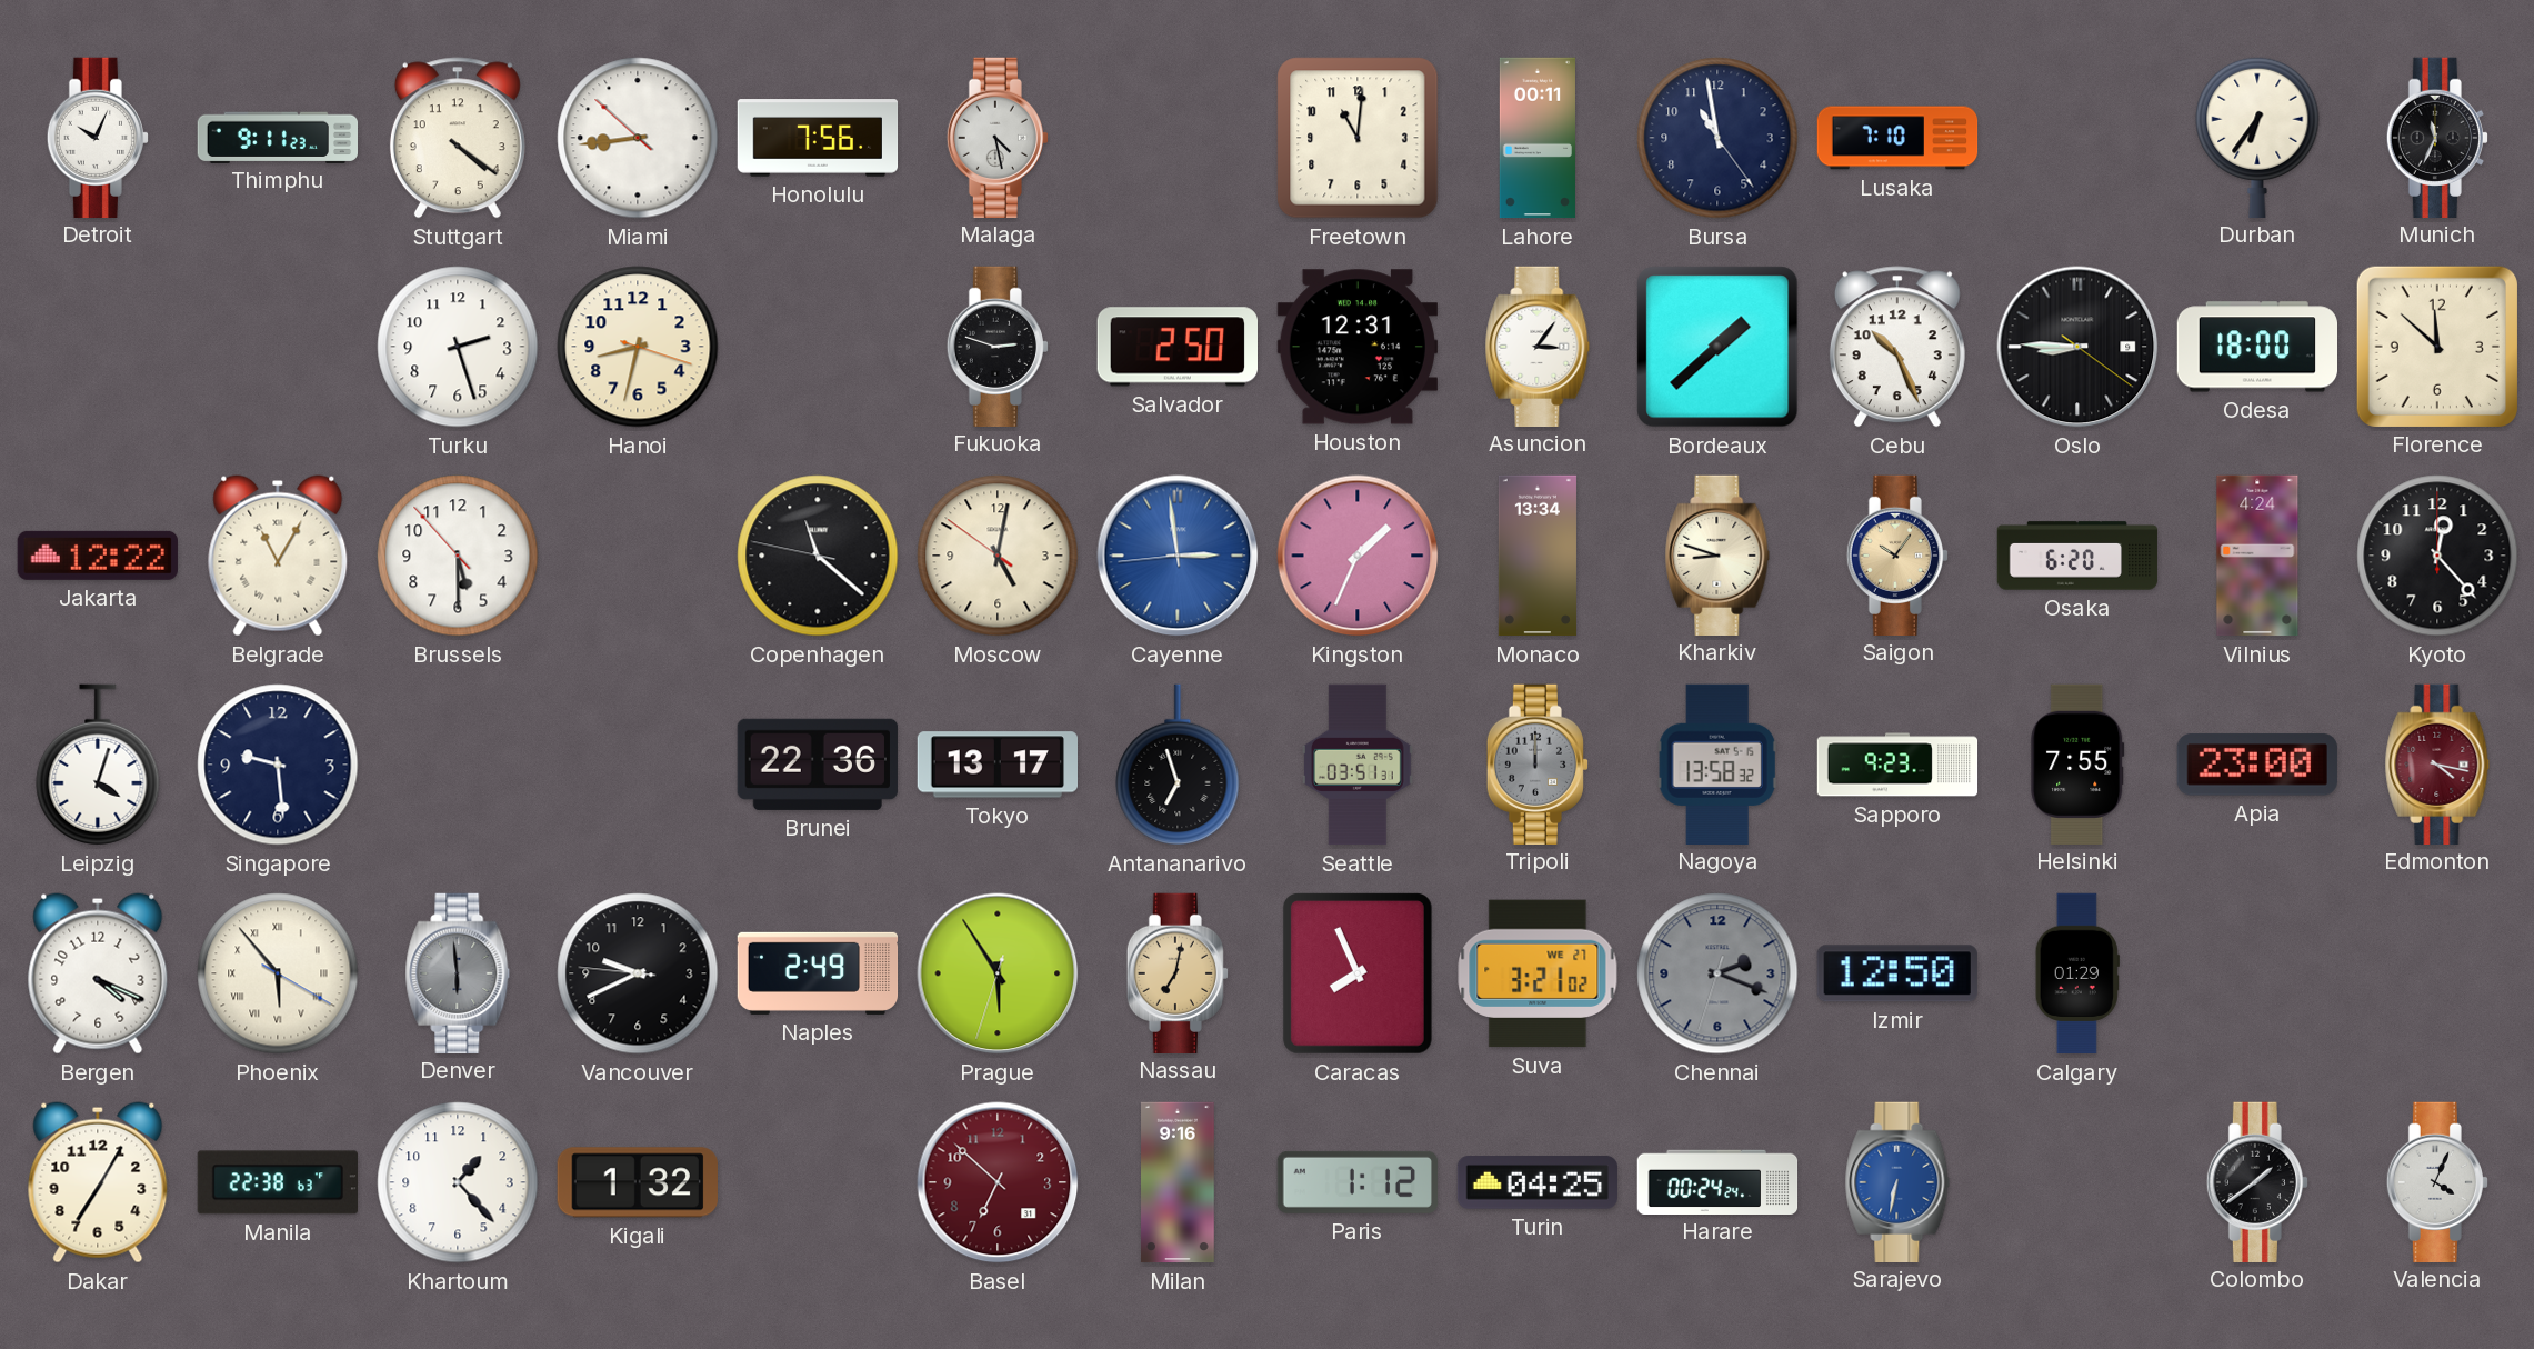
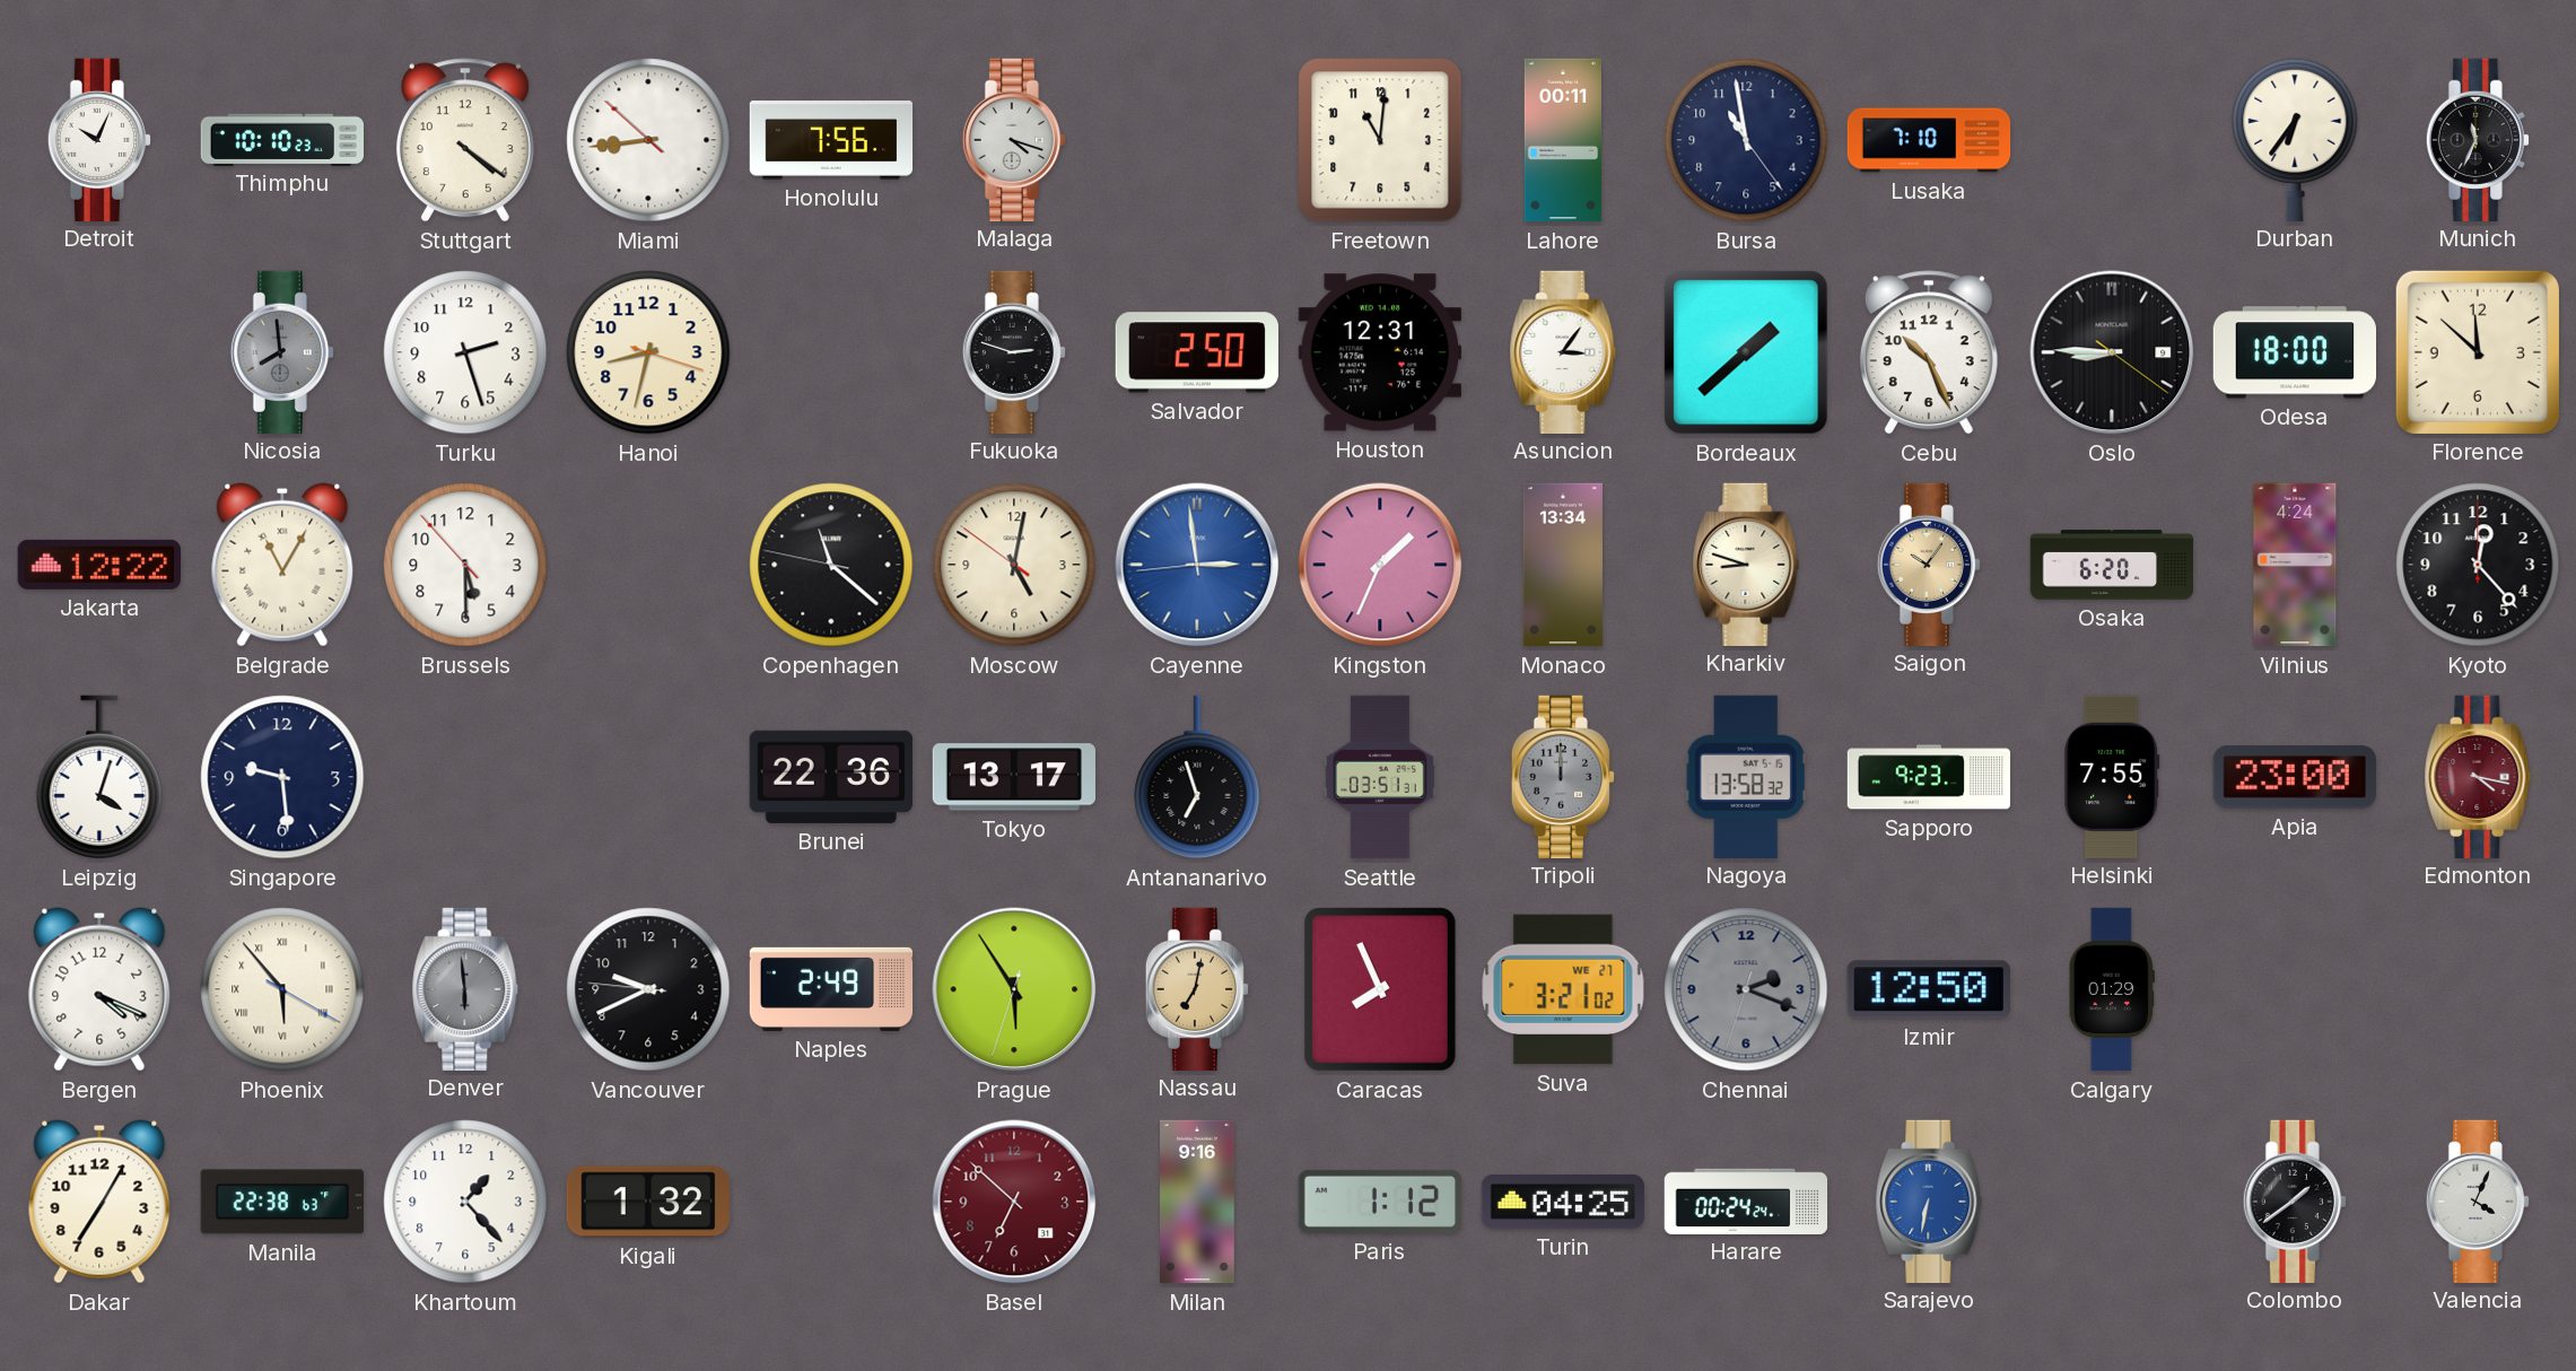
Thimphu: 9:11 -> 10:10 (282, 139)
Malaga: 4:28 -> 4:18 (1014, 139)
Nicosia: none -> 7:59 (282, 351)
